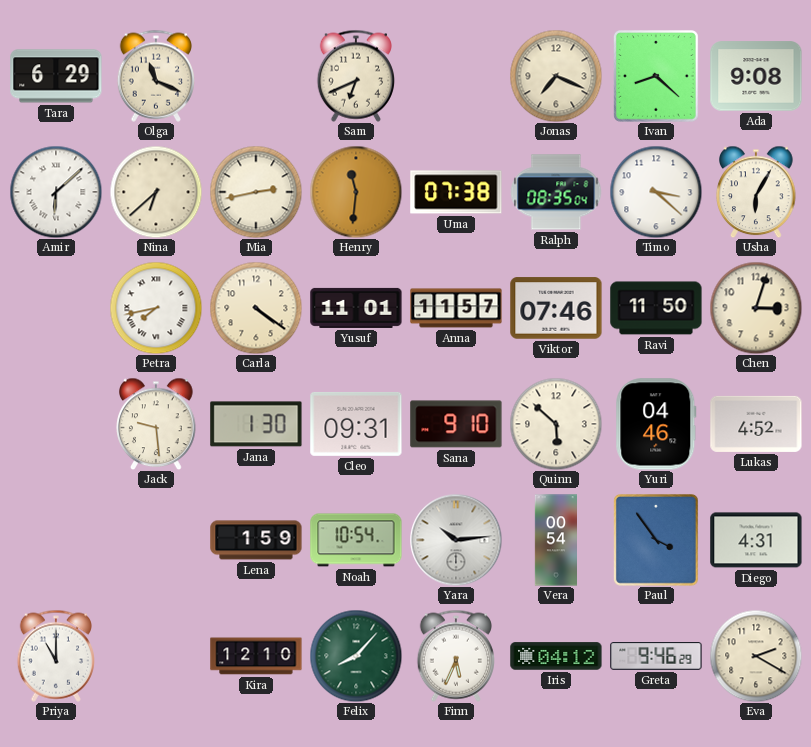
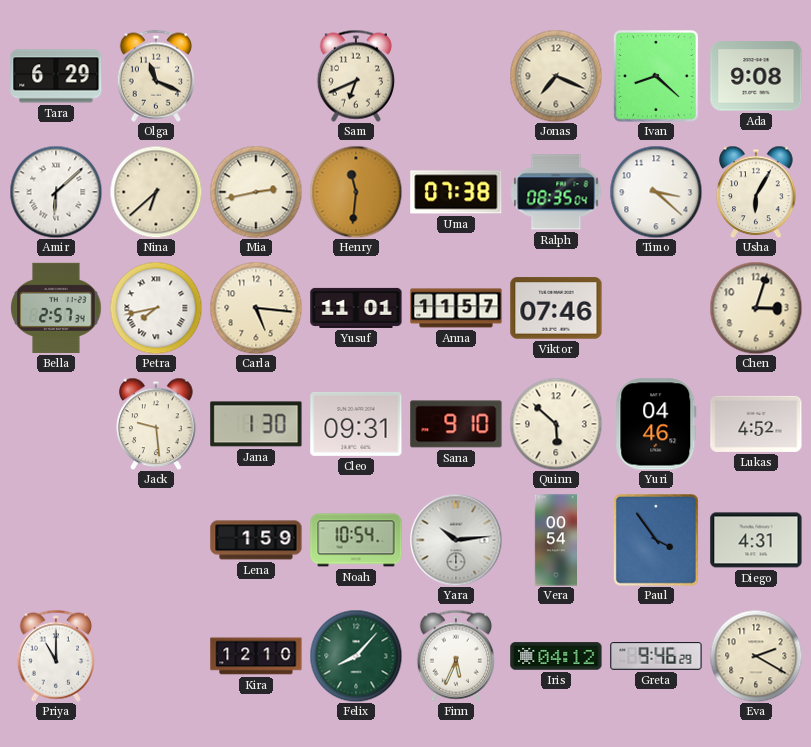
Bella: none -> 2:57 (56, 308)
Carla: 4:21 -> 5:16 (256, 308)
Ravi: 11:50 -> none (656, 308)
